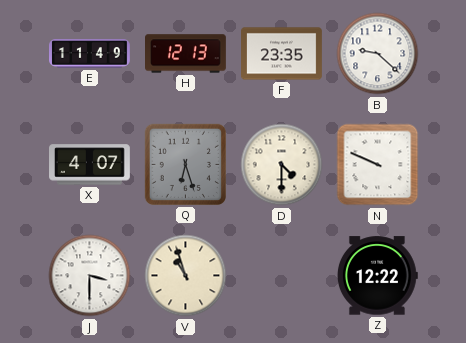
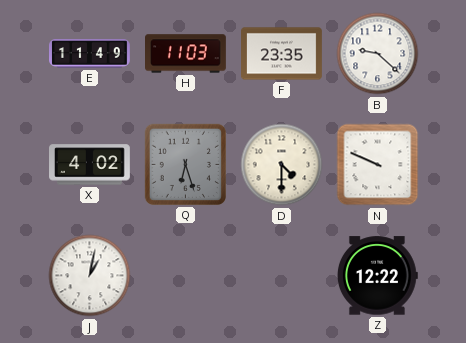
H: 12:13 -> 11:03 (186, 54)
X: 4:07 -> 4:02 (90, 165)
J: 3:30 -> 1:02 (90, 276)
V: 10:57 -> none (186, 276)
